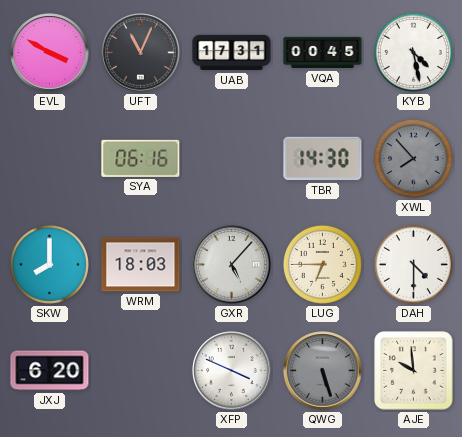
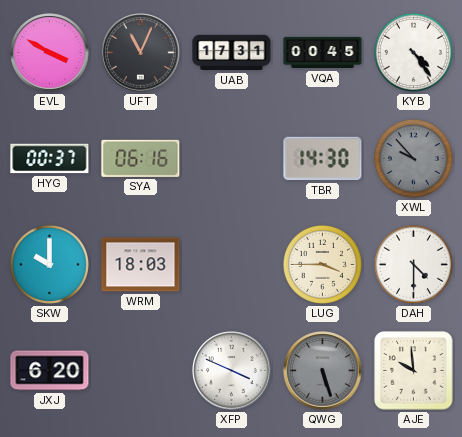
KYB: 4:28 -> 4:24 (413, 52)
HYG: none -> 00:37 (50, 159)
XWL: 7:53 -> 9:53 (413, 158)
SKW: 8:00 -> 10:00 (49, 264)
GXR: 5:07 -> none (232, 265)
LUG: 6:45 -> 3:45 (322, 264)
